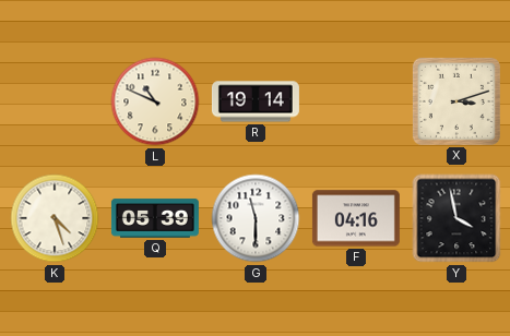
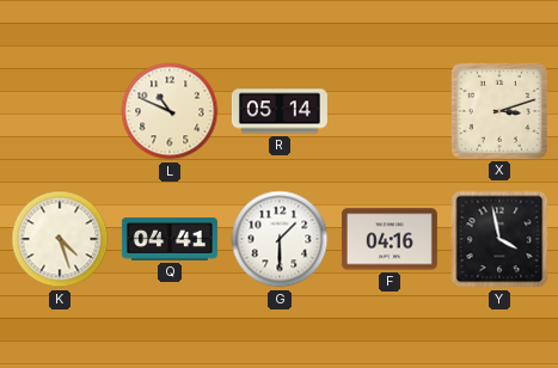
R: 19:14 -> 05:14 (280, 111)
Q: 05:39 -> 04:41 (170, 239)
G: 11:30 -> 1:30 (280, 239)
